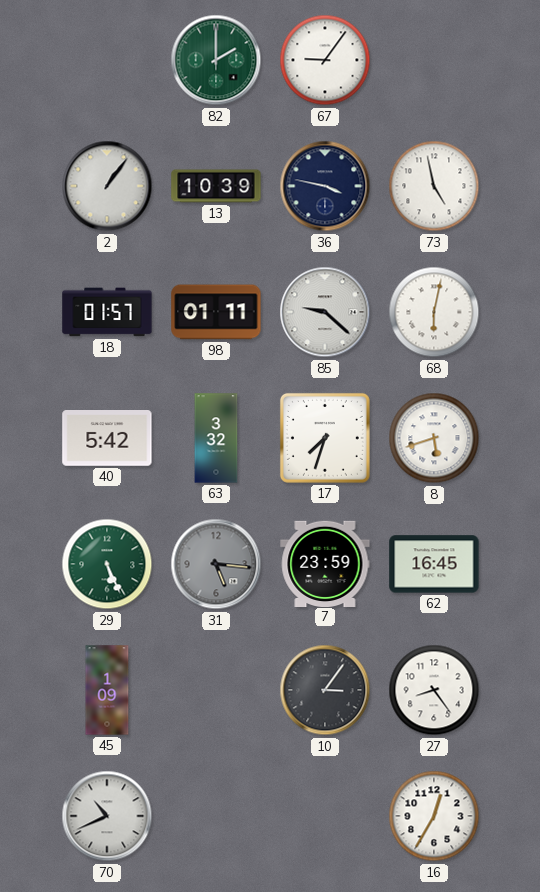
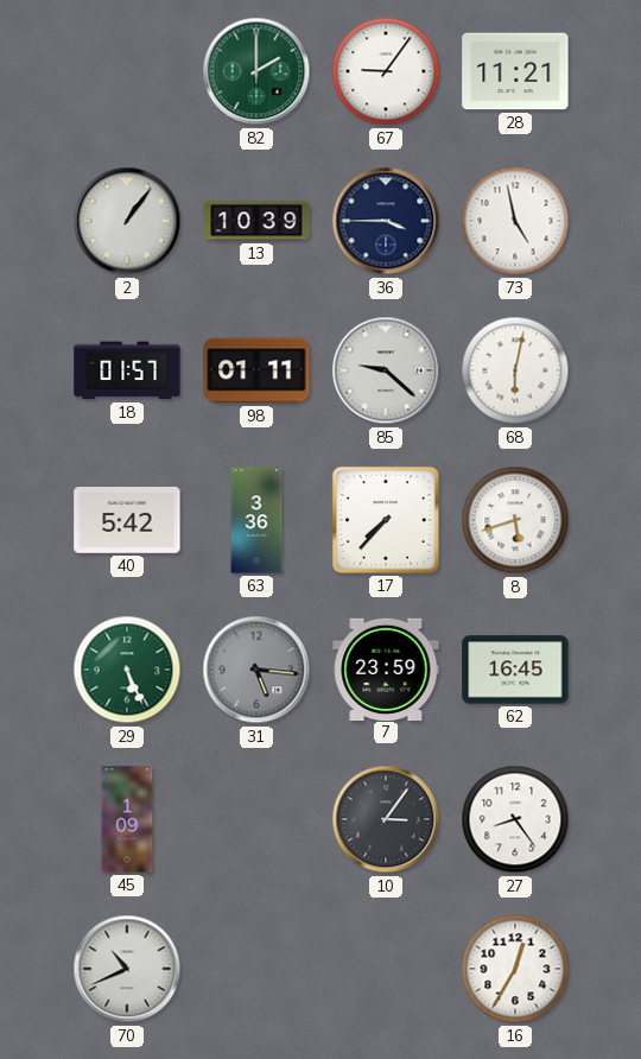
28: none -> 11:21 (515, 71)
36: 3:47 -> 3:45 (386, 221)
63: 3:32 -> 3:36 (256, 520)
17: 7:33 -> 7:37 (386, 520)
